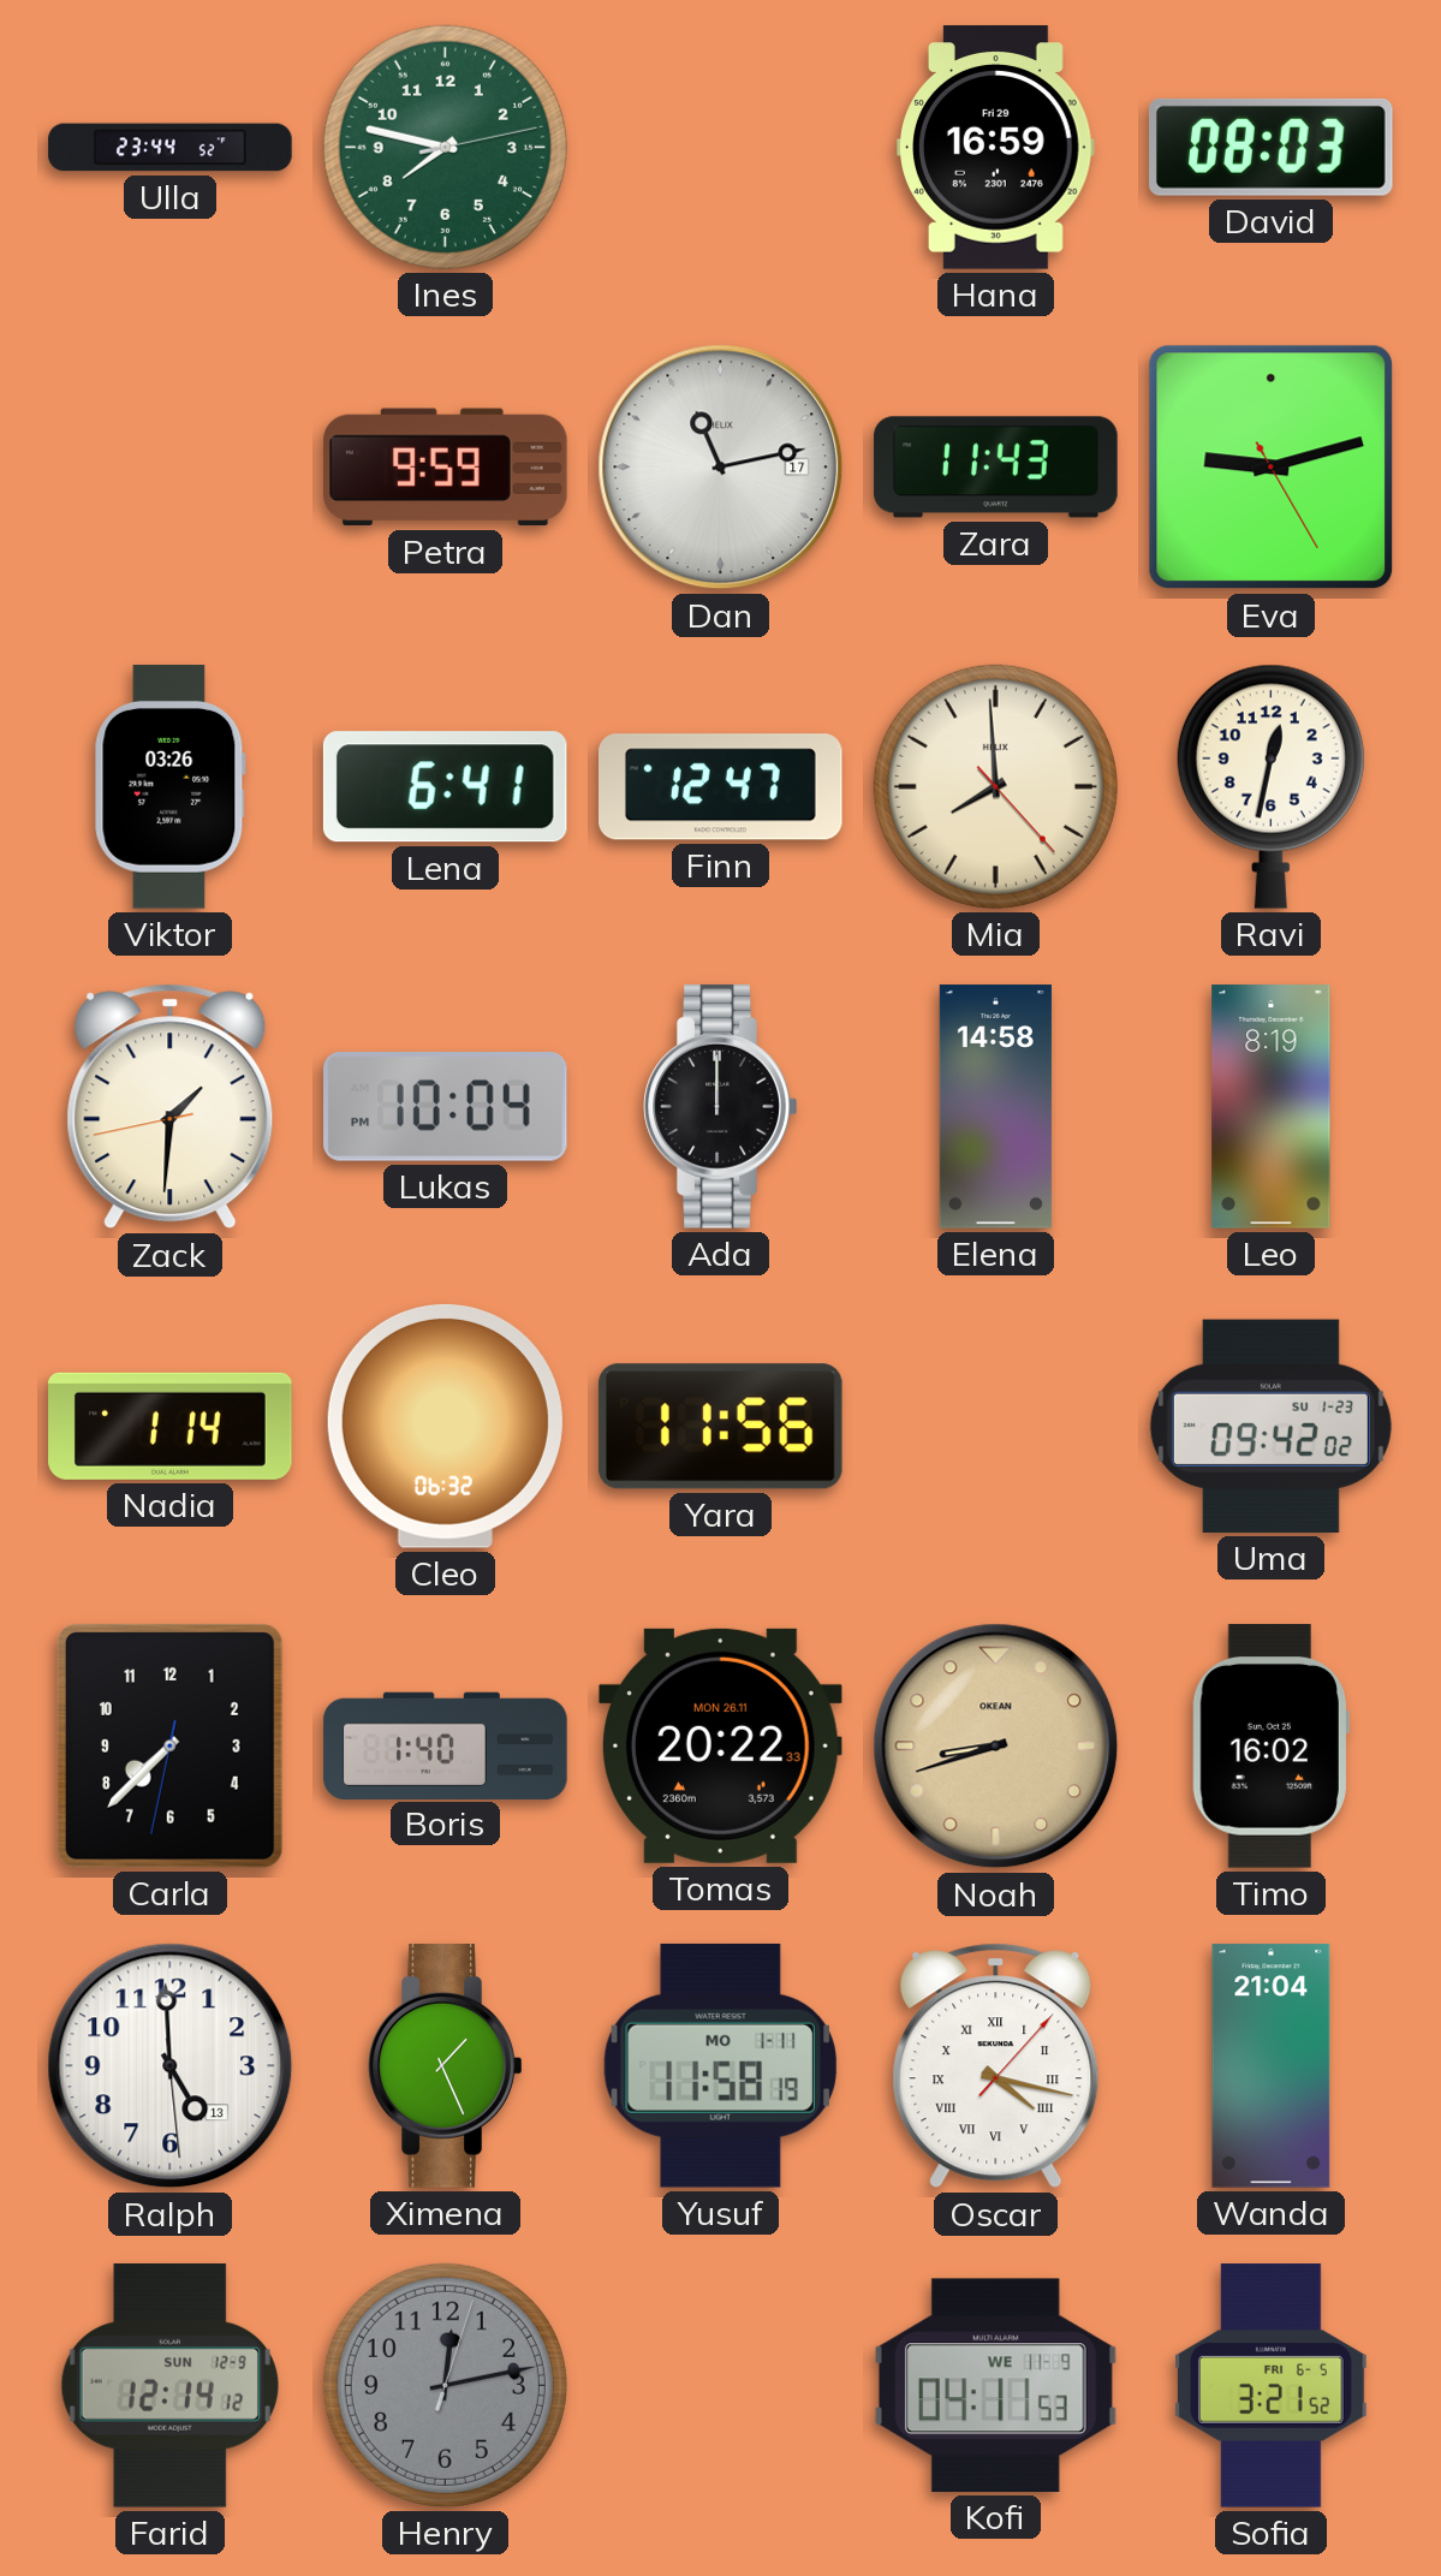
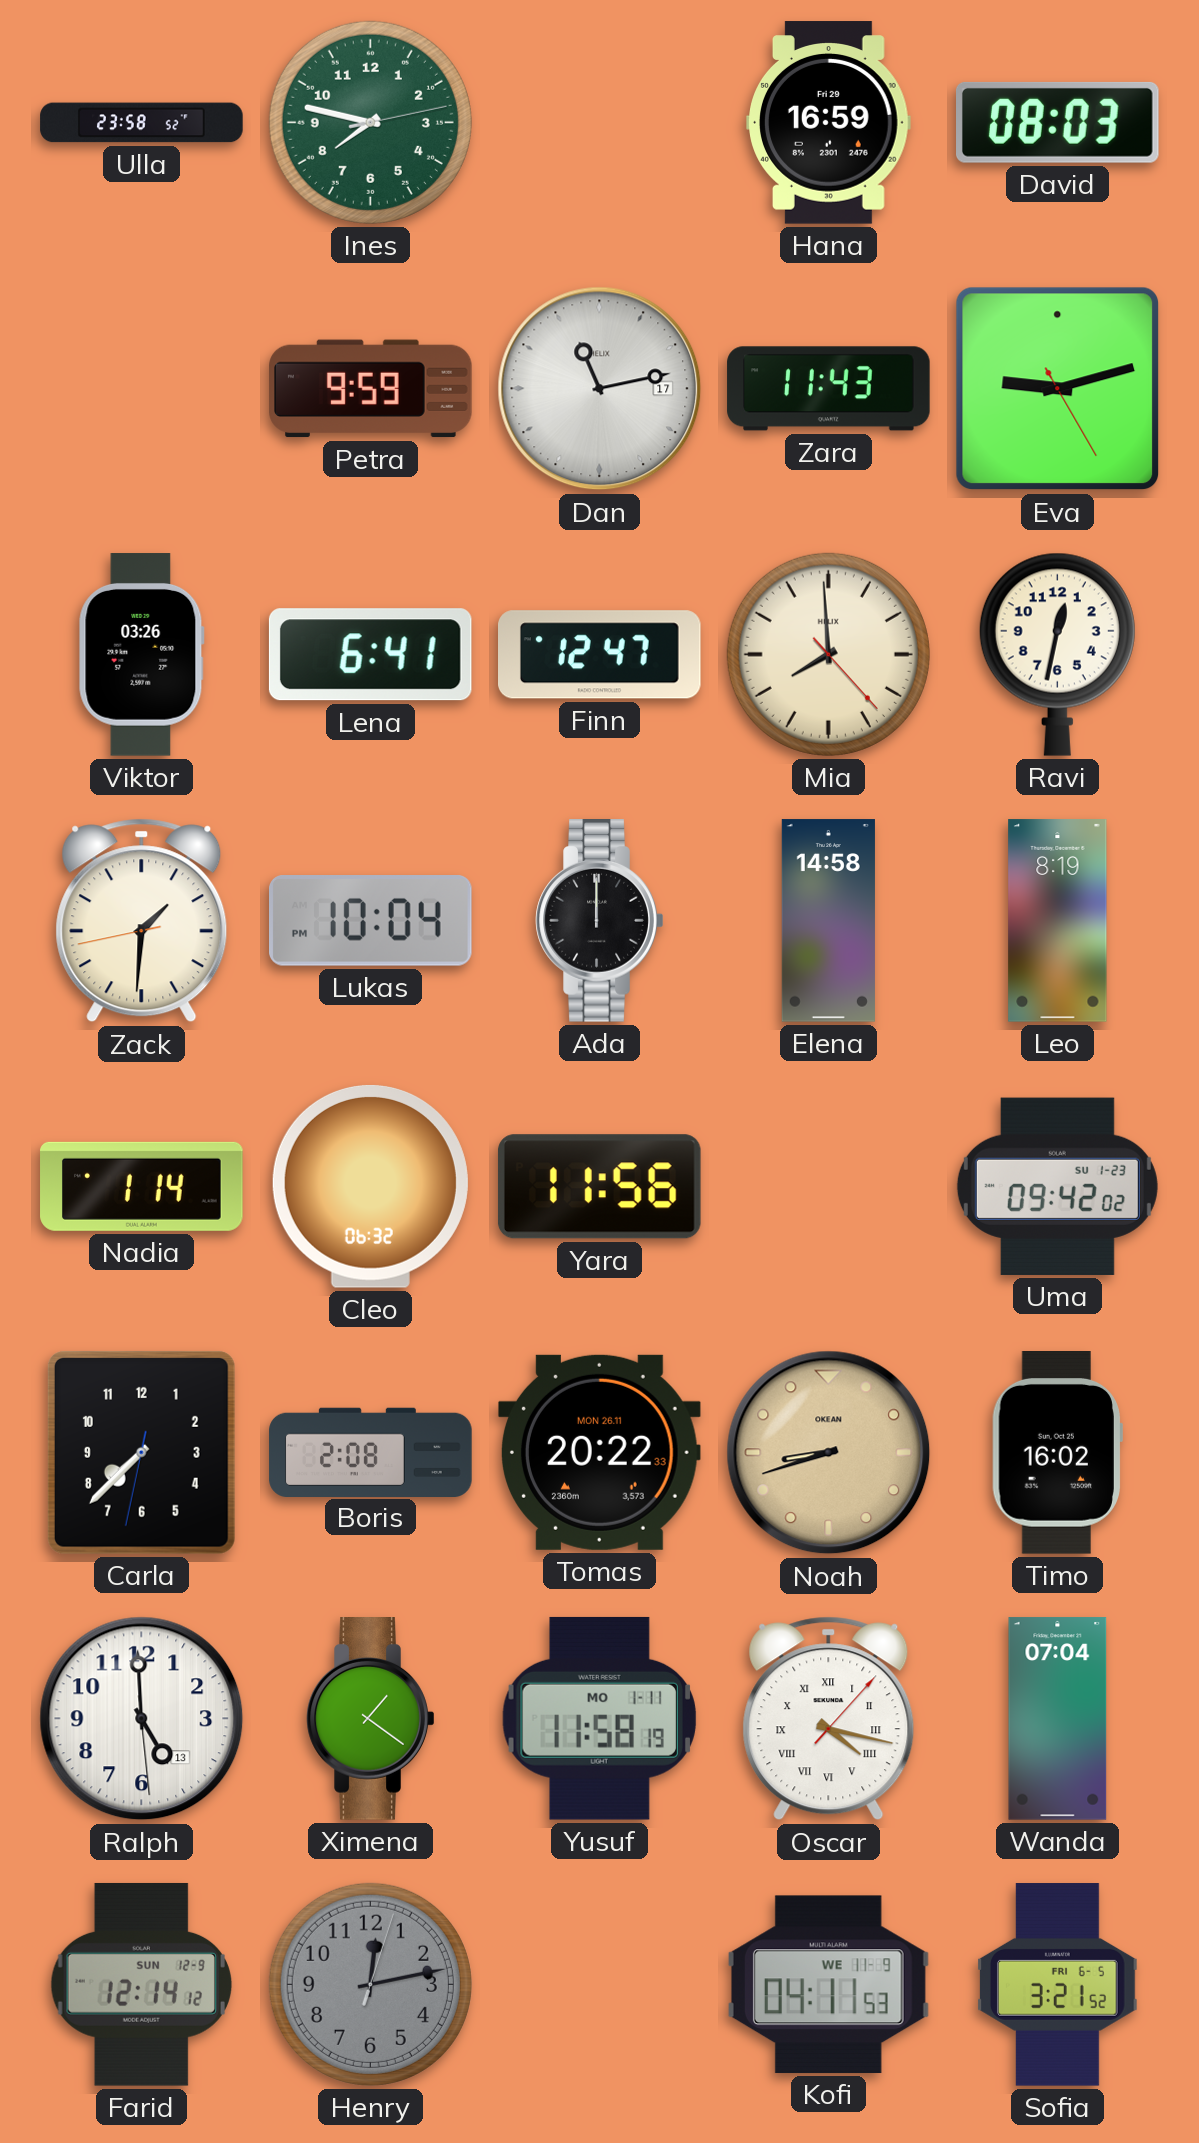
Ulla: 23:44 -> 23:58 (142, 123)
Boris: 1:40 -> 2:08 (371, 1452)
Ximena: 1:26 -> 1:21 (371, 1719)
Wanda: 21:04 -> 07:04 (1058, 1719)
